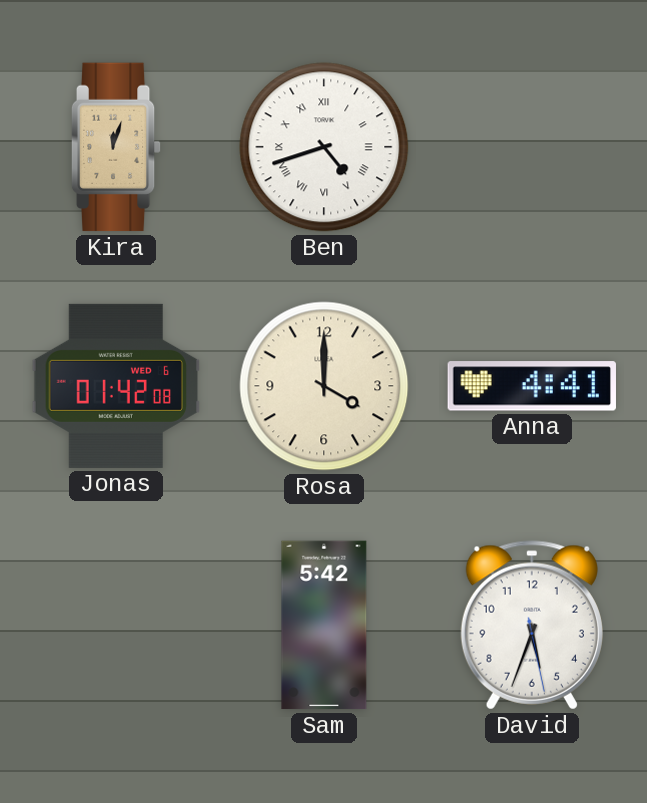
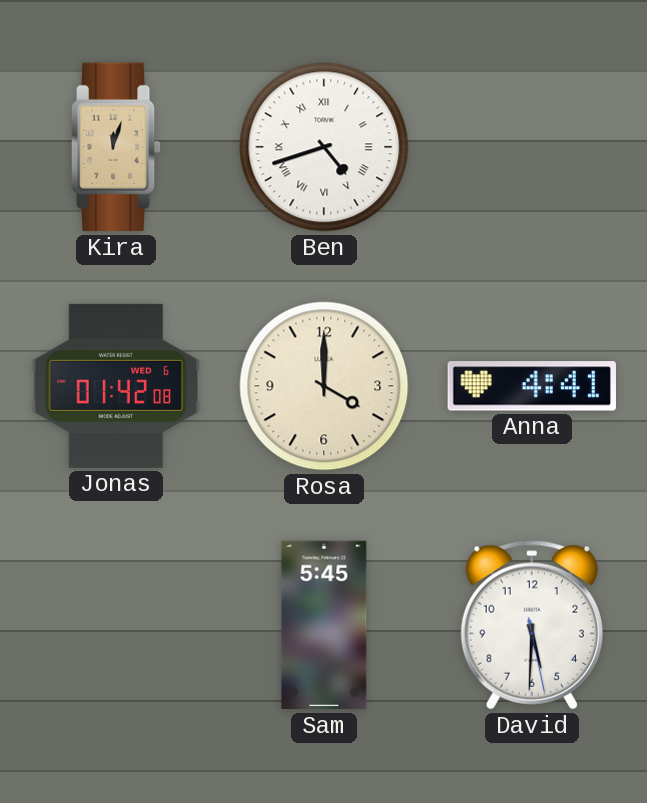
Sam: 5:42 -> 5:45 (324, 625)
David: 5:33 -> 5:30 (532, 625)
